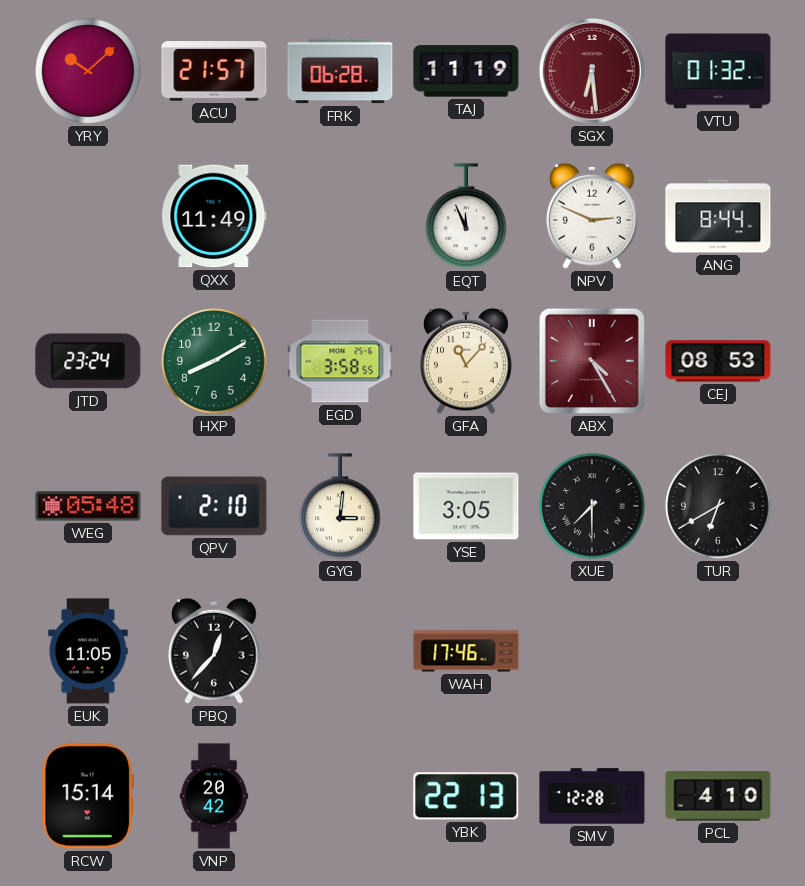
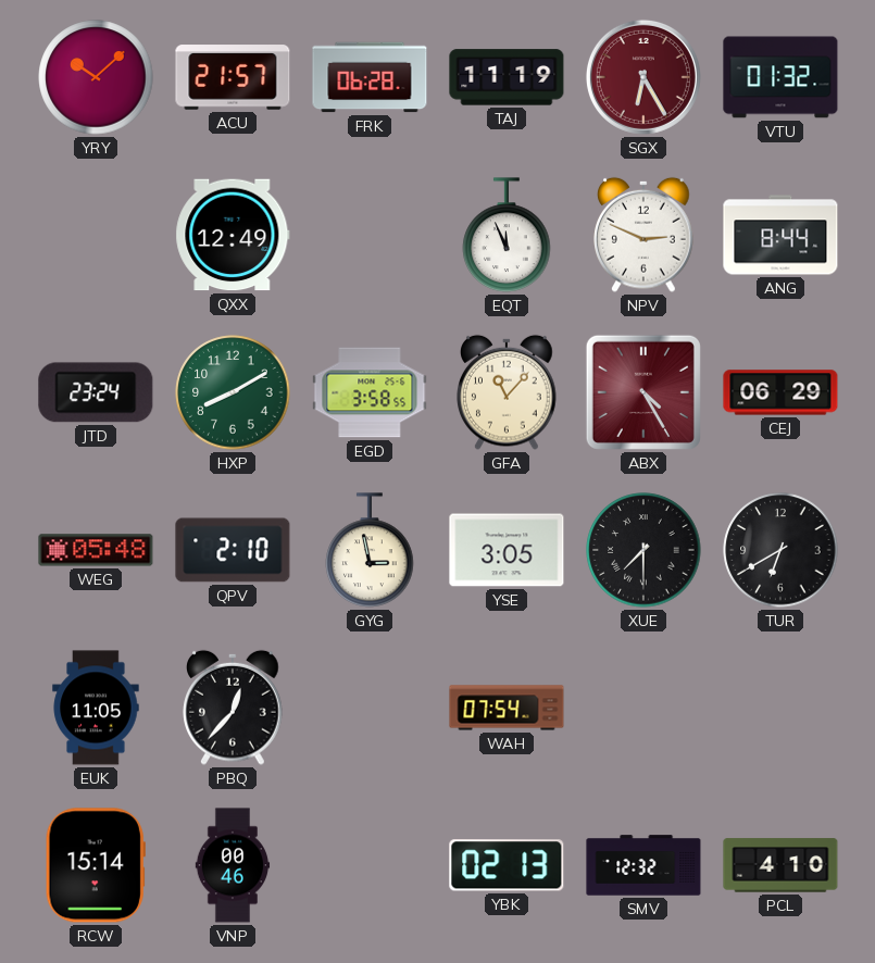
SGX: 6:29 -> 6:25 (643, 77)
QXX: 11:49 -> 12:49 (233, 235)
CEJ: 08:53 -> 06:29 (780, 392)
GYG: 3:01 -> 2:58 (370, 550)
WAH: 17:46 -> 07:54 (507, 708)
VNP: 20:42 -> 00:46 (233, 865)
YBK: 22:13 -> 02:13 (507, 865)
SMV: 12:28 -> 12:32 (643, 865)
